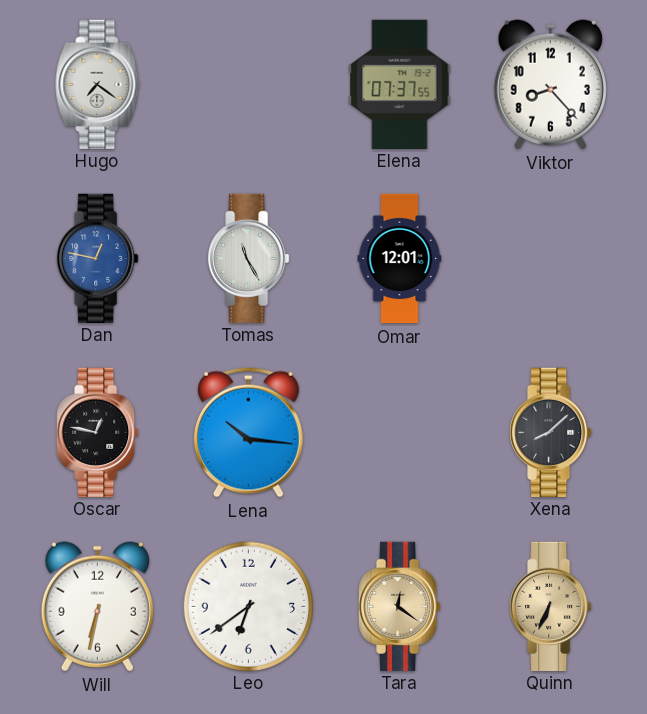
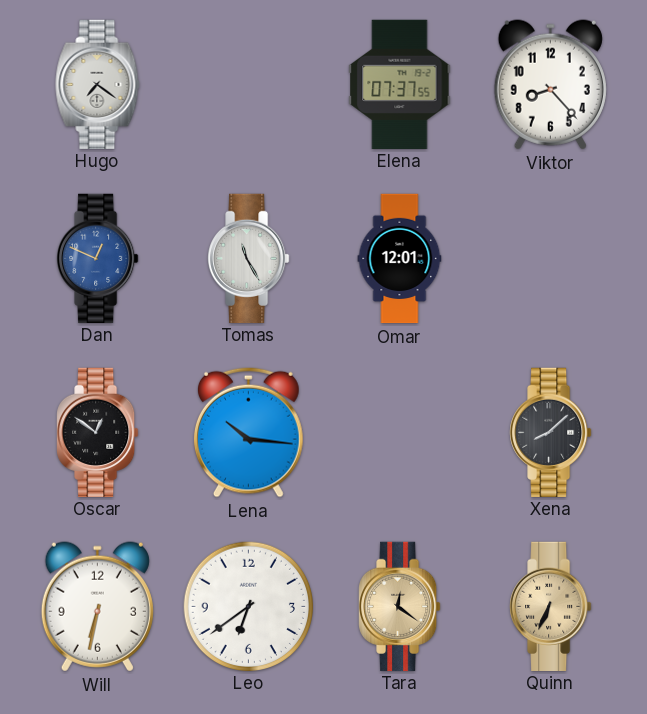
Dan: 12:47 -> 12:49 (98, 258)
Oscar: 12:47 -> 12:51 (98, 432)
